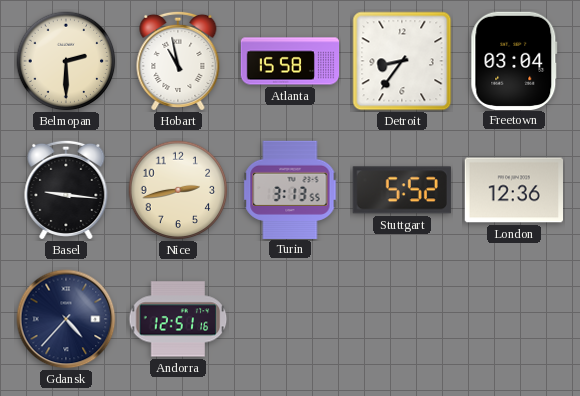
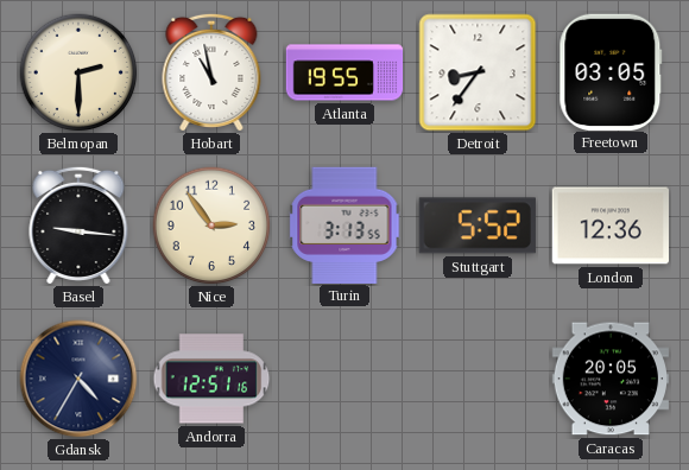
Atlanta: 15:58 -> 19:55 (344, 72)
Freetown: 03:04 -> 03:05 (611, 71)
Nice: 2:43 -> 2:54 (211, 226)
Gdansk: 4:37 -> 4:35 (78, 379)
Caracas: none -> 20:05 (609, 379)
